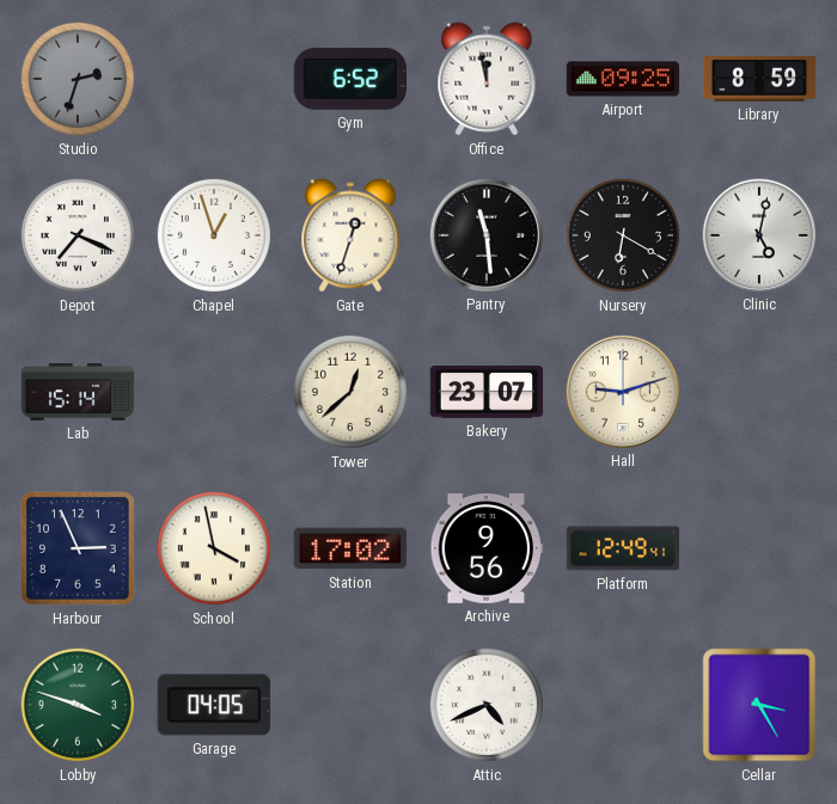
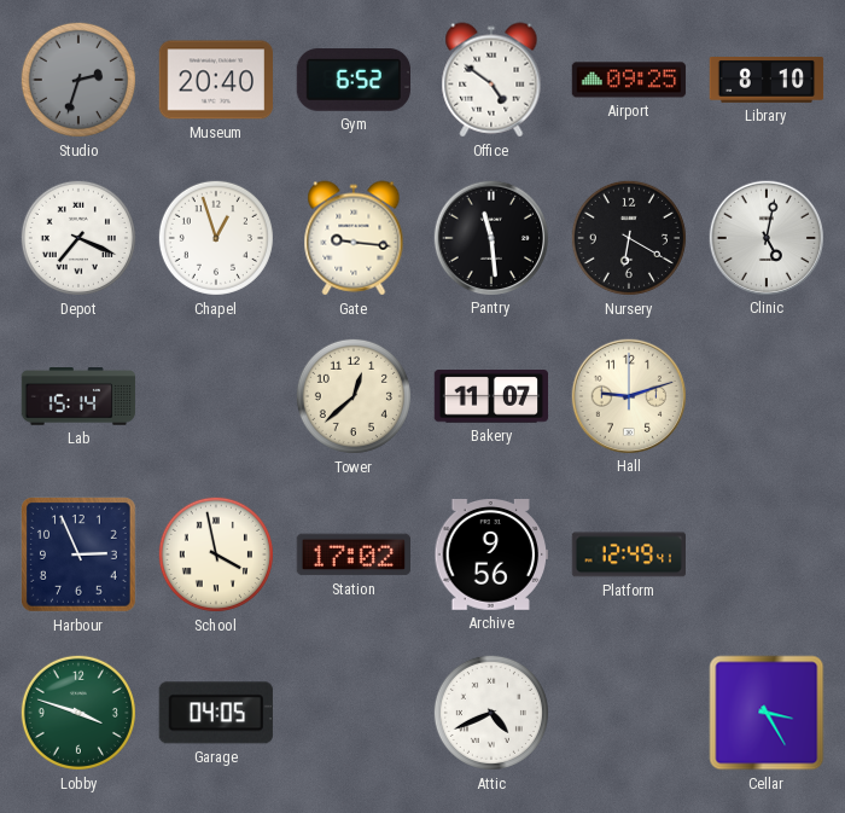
Museum: none -> 20:40 (216, 80)
Office: 11:58 -> 4:51 (491, 80)
Library: 8:59 -> 8:10 (767, 81)
Gate: 12:33 -> 9:16 (354, 238)
Bakery: 23:07 -> 11:07 (491, 396)
